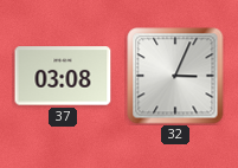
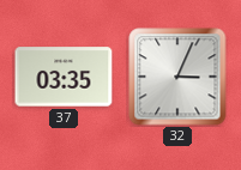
37: 03:08 -> 03:35 (64, 77)
